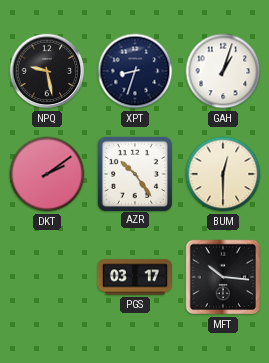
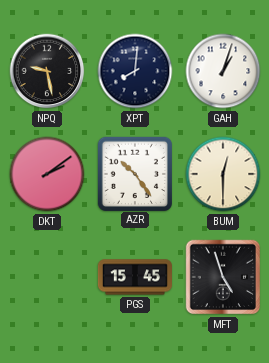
XPT: 8:33 -> 8:01 (135, 71)
PGS: 03:17 -> 15:45 (135, 277)
MFT: 10:16 -> 4:57 (223, 277)
